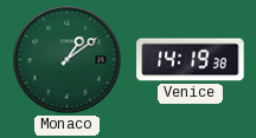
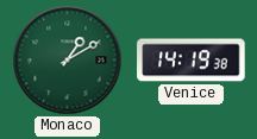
Monaco: 1:09 -> 1:10 (68, 61)
